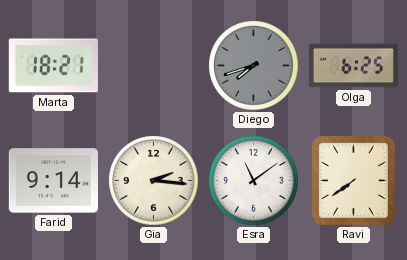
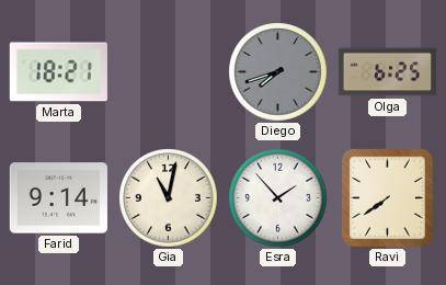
Gia: 2:16 -> 11:02 (169, 198)
Esra: 11:09 -> 1:53 (278, 198)
